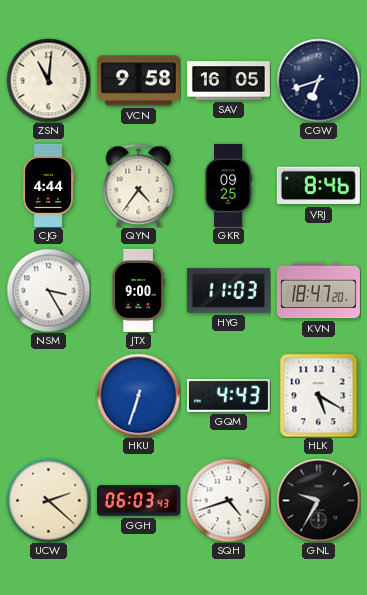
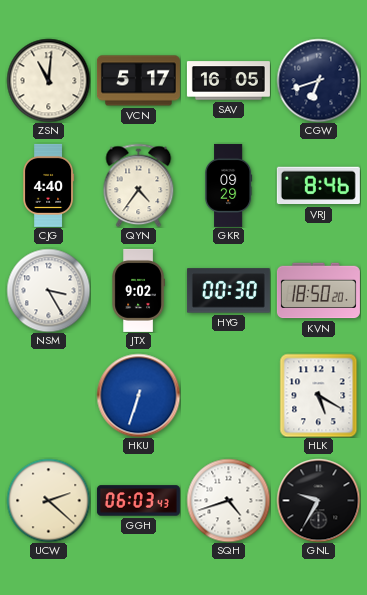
VCN: 9:58 -> 5:17 (138, 81)
CJG: 4:44 -> 4:40 (49, 185)
GKR: 09:25 -> 09:29 (229, 185)
JTX: 9:00 -> 9:02 (138, 290)
HYG: 11:03 -> 00:30 (228, 291)
KVN: 18:47 -> 18:50 (318, 291)
GQM: 4:43 -> none (228, 396)
